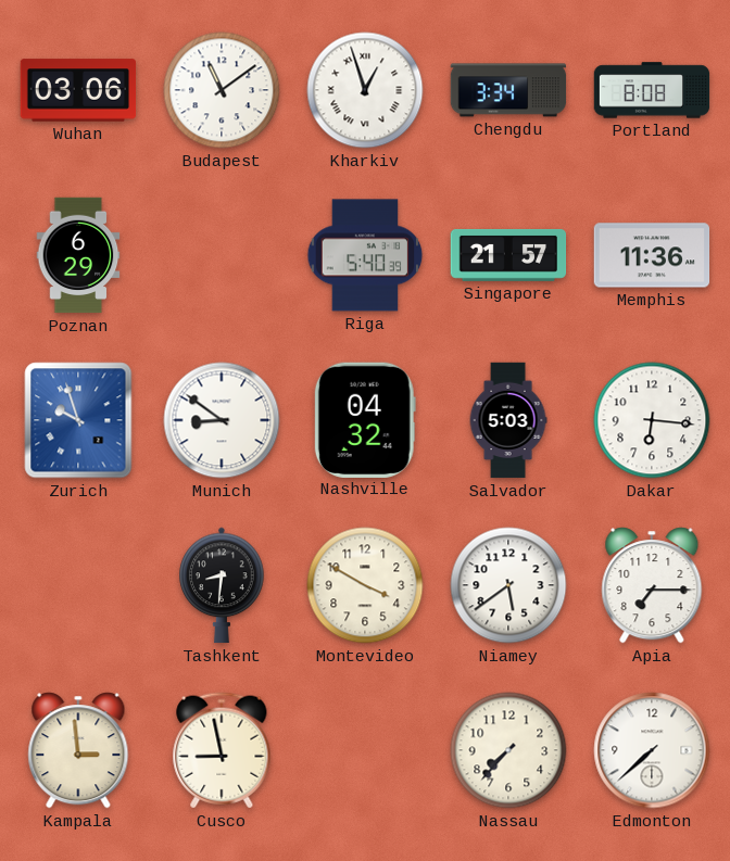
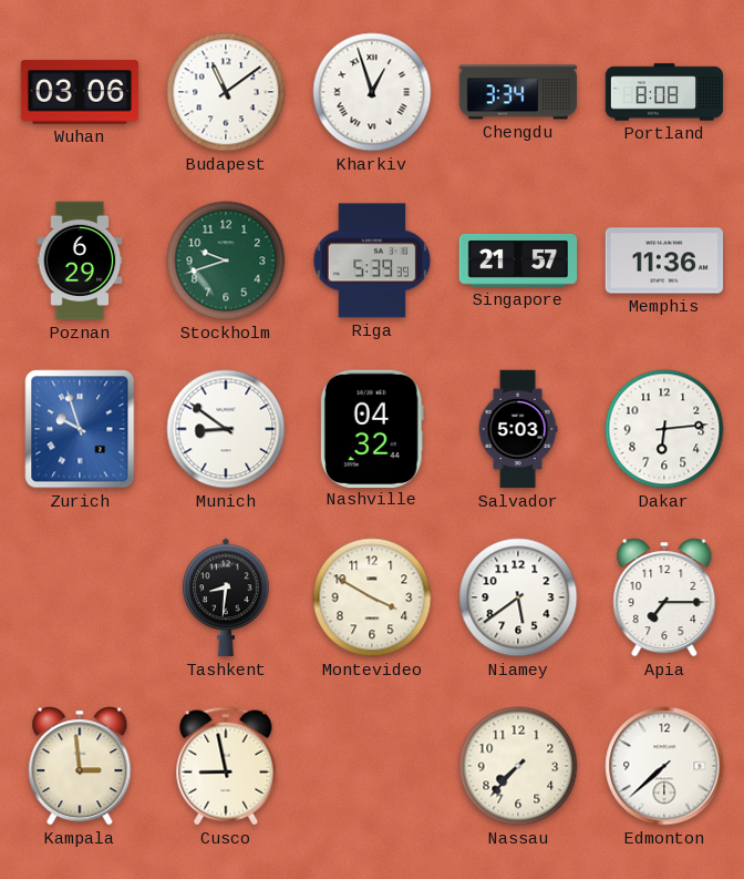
Stockholm: none -> 9:42 (226, 260)
Riga: 5:40 -> 5:39 (372, 260)
Dakar: 6:16 -> 6:14 (664, 429)
